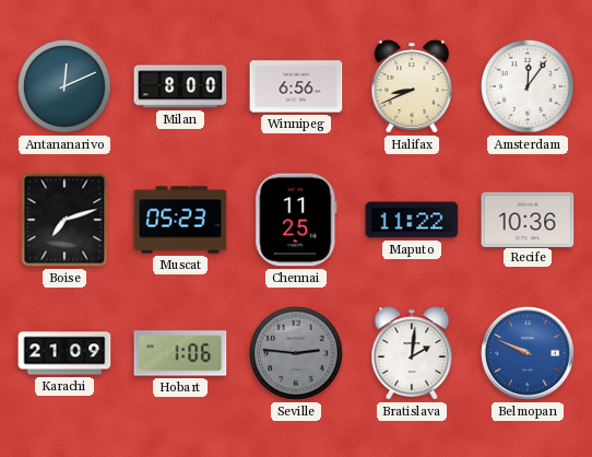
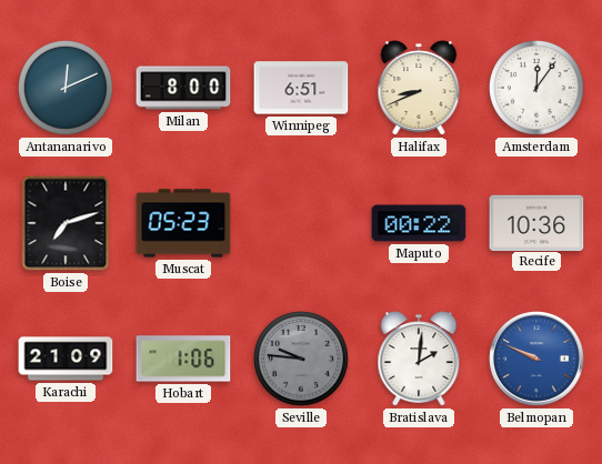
Winnipeg: 6:56 -> 6:51 (301, 88)
Chennai: 11:25 -> none (296, 220)
Maputo: 11:22 -> 00:22 (419, 223)
Seville: 2:46 -> 9:46 (301, 359)
